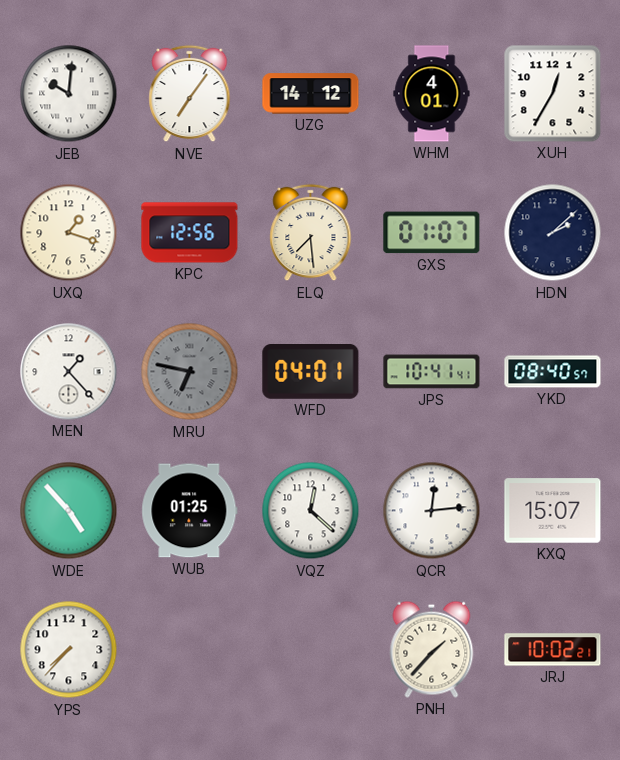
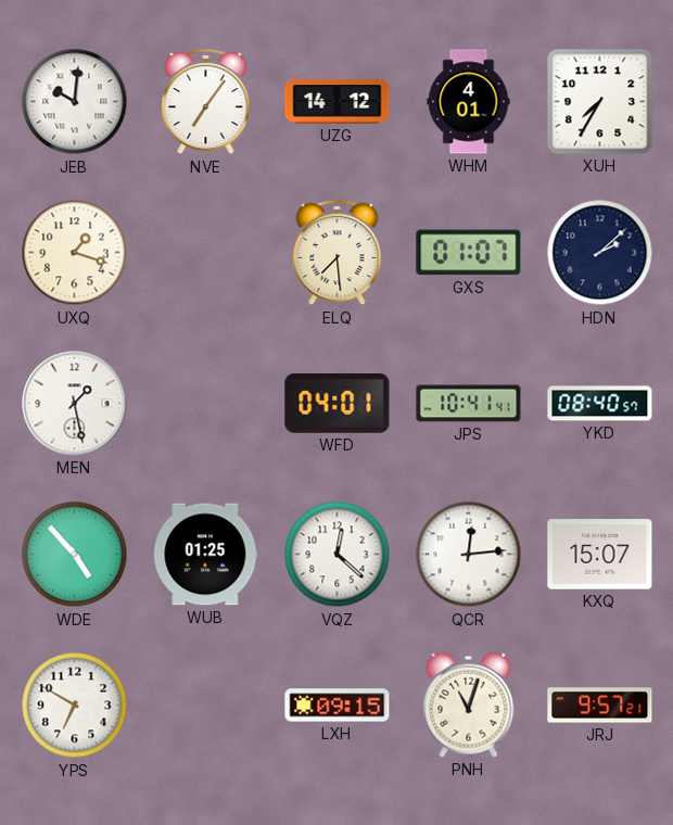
XUH: 12:35 -> 7:35 (600, 102)
KPC: 12:56 -> none (190, 233)
MEN: 1:23 -> 1:28 (75, 404)
MRU: 6:47 -> none (190, 372)
YPS: 7:37 -> 6:50 (75, 706)
LXH: none -> 09:15 (338, 706)
PNH: 1:37 -> 11:03 (469, 705)
JRJ: 10:02 -> 9:57 (600, 706)
